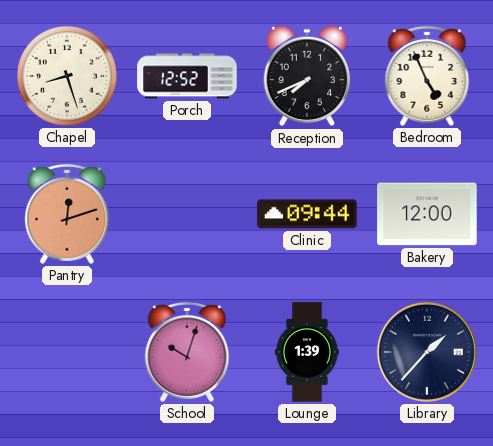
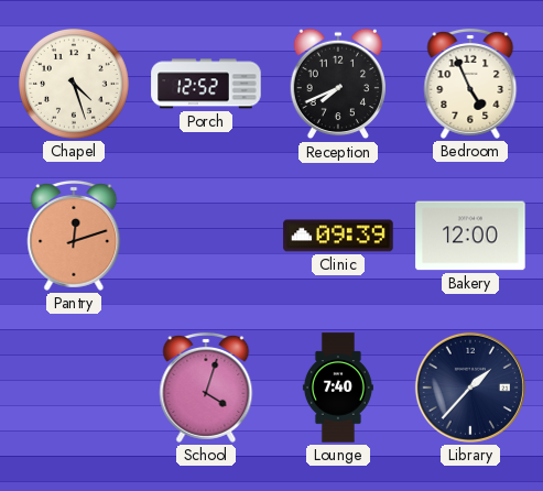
Chapel: 8:27 -> 4:27 (75, 85)
Clinic: 09:44 -> 09:39 (338, 236)
School: 10:03 -> 4:03 (206, 388)
Lounge: 1:39 -> 7:40 (338, 388)
